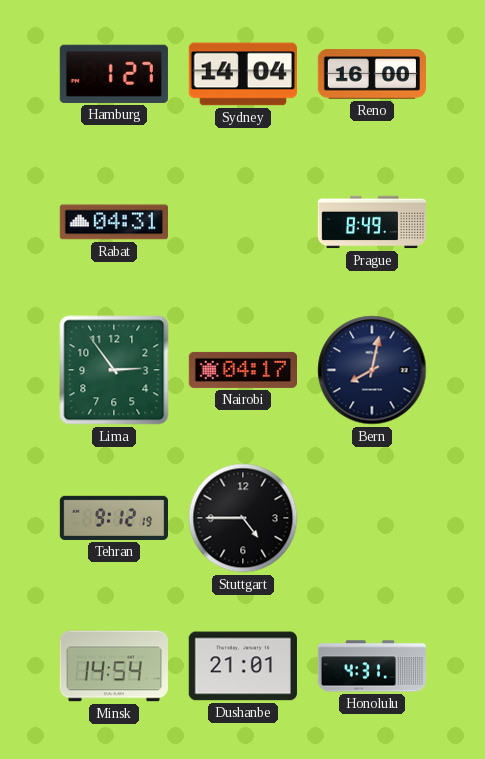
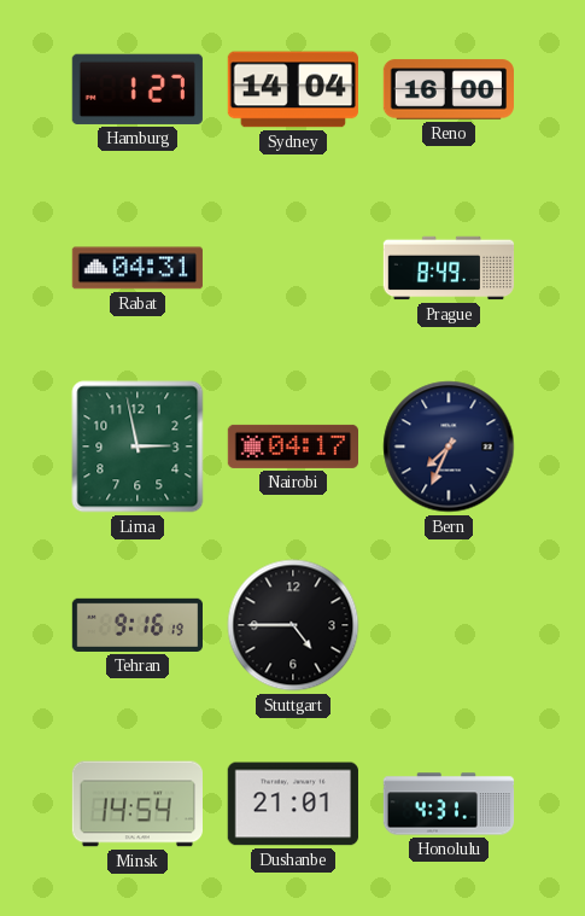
Lima: 2:54 -> 2:58 (138, 447)
Bern: 8:02 -> 7:34 (449, 447)
Tehran: 9:12 -> 9:16 (136, 625)
